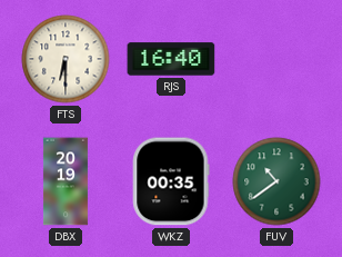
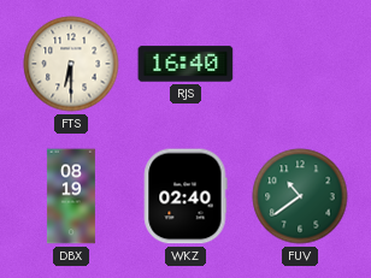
DBX: 20:19 -> 08:19 (71, 196)
WKZ: 00:35 -> 02:40 (185, 196)
